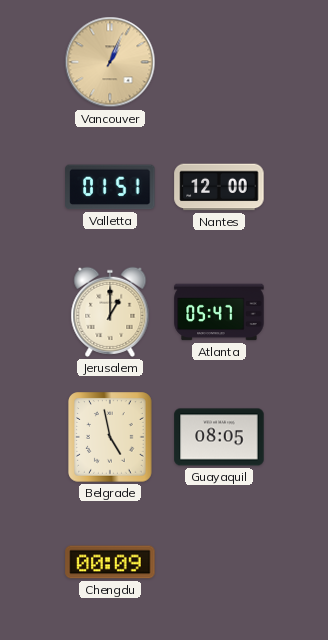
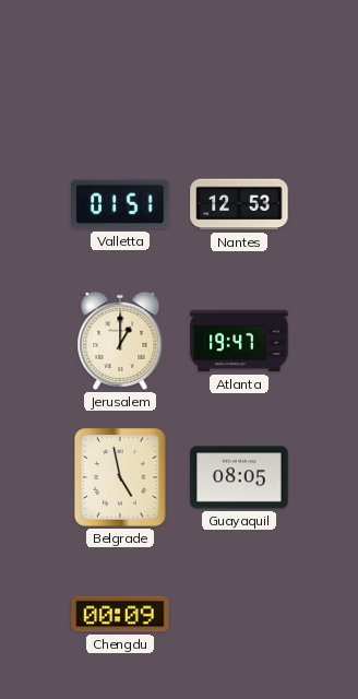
Vancouver: 1:04 -> none (110, 62)
Nantes: 12:00 -> 12:53 (239, 204)
Atlanta: 05:47 -> 19:47 (239, 341)
